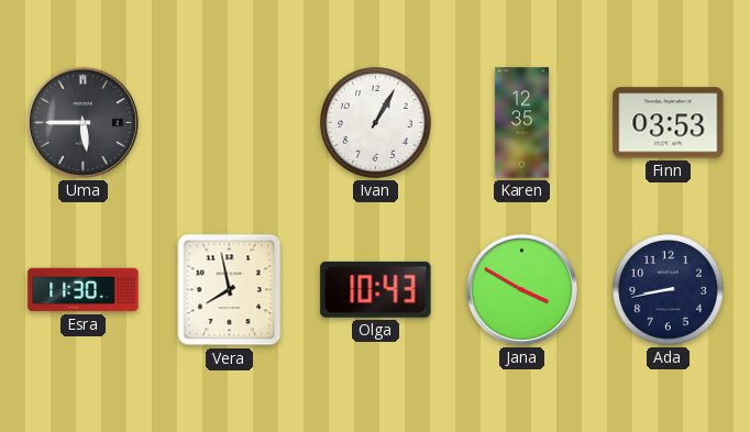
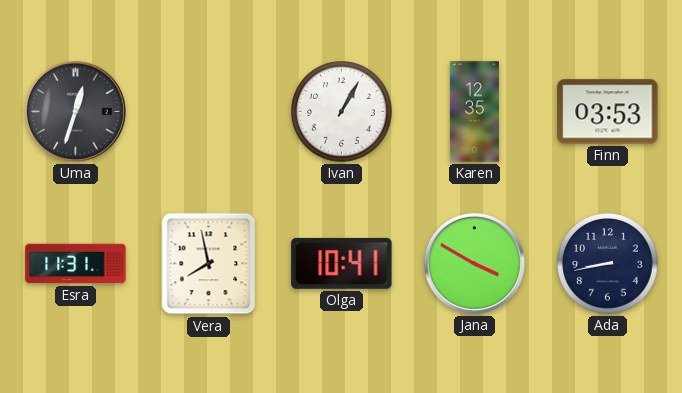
Uma: 5:45 -> 12:33 (75, 111)
Esra: 11:30 -> 11:31 (76, 264)
Olga: 10:43 -> 10:41 (342, 263)
